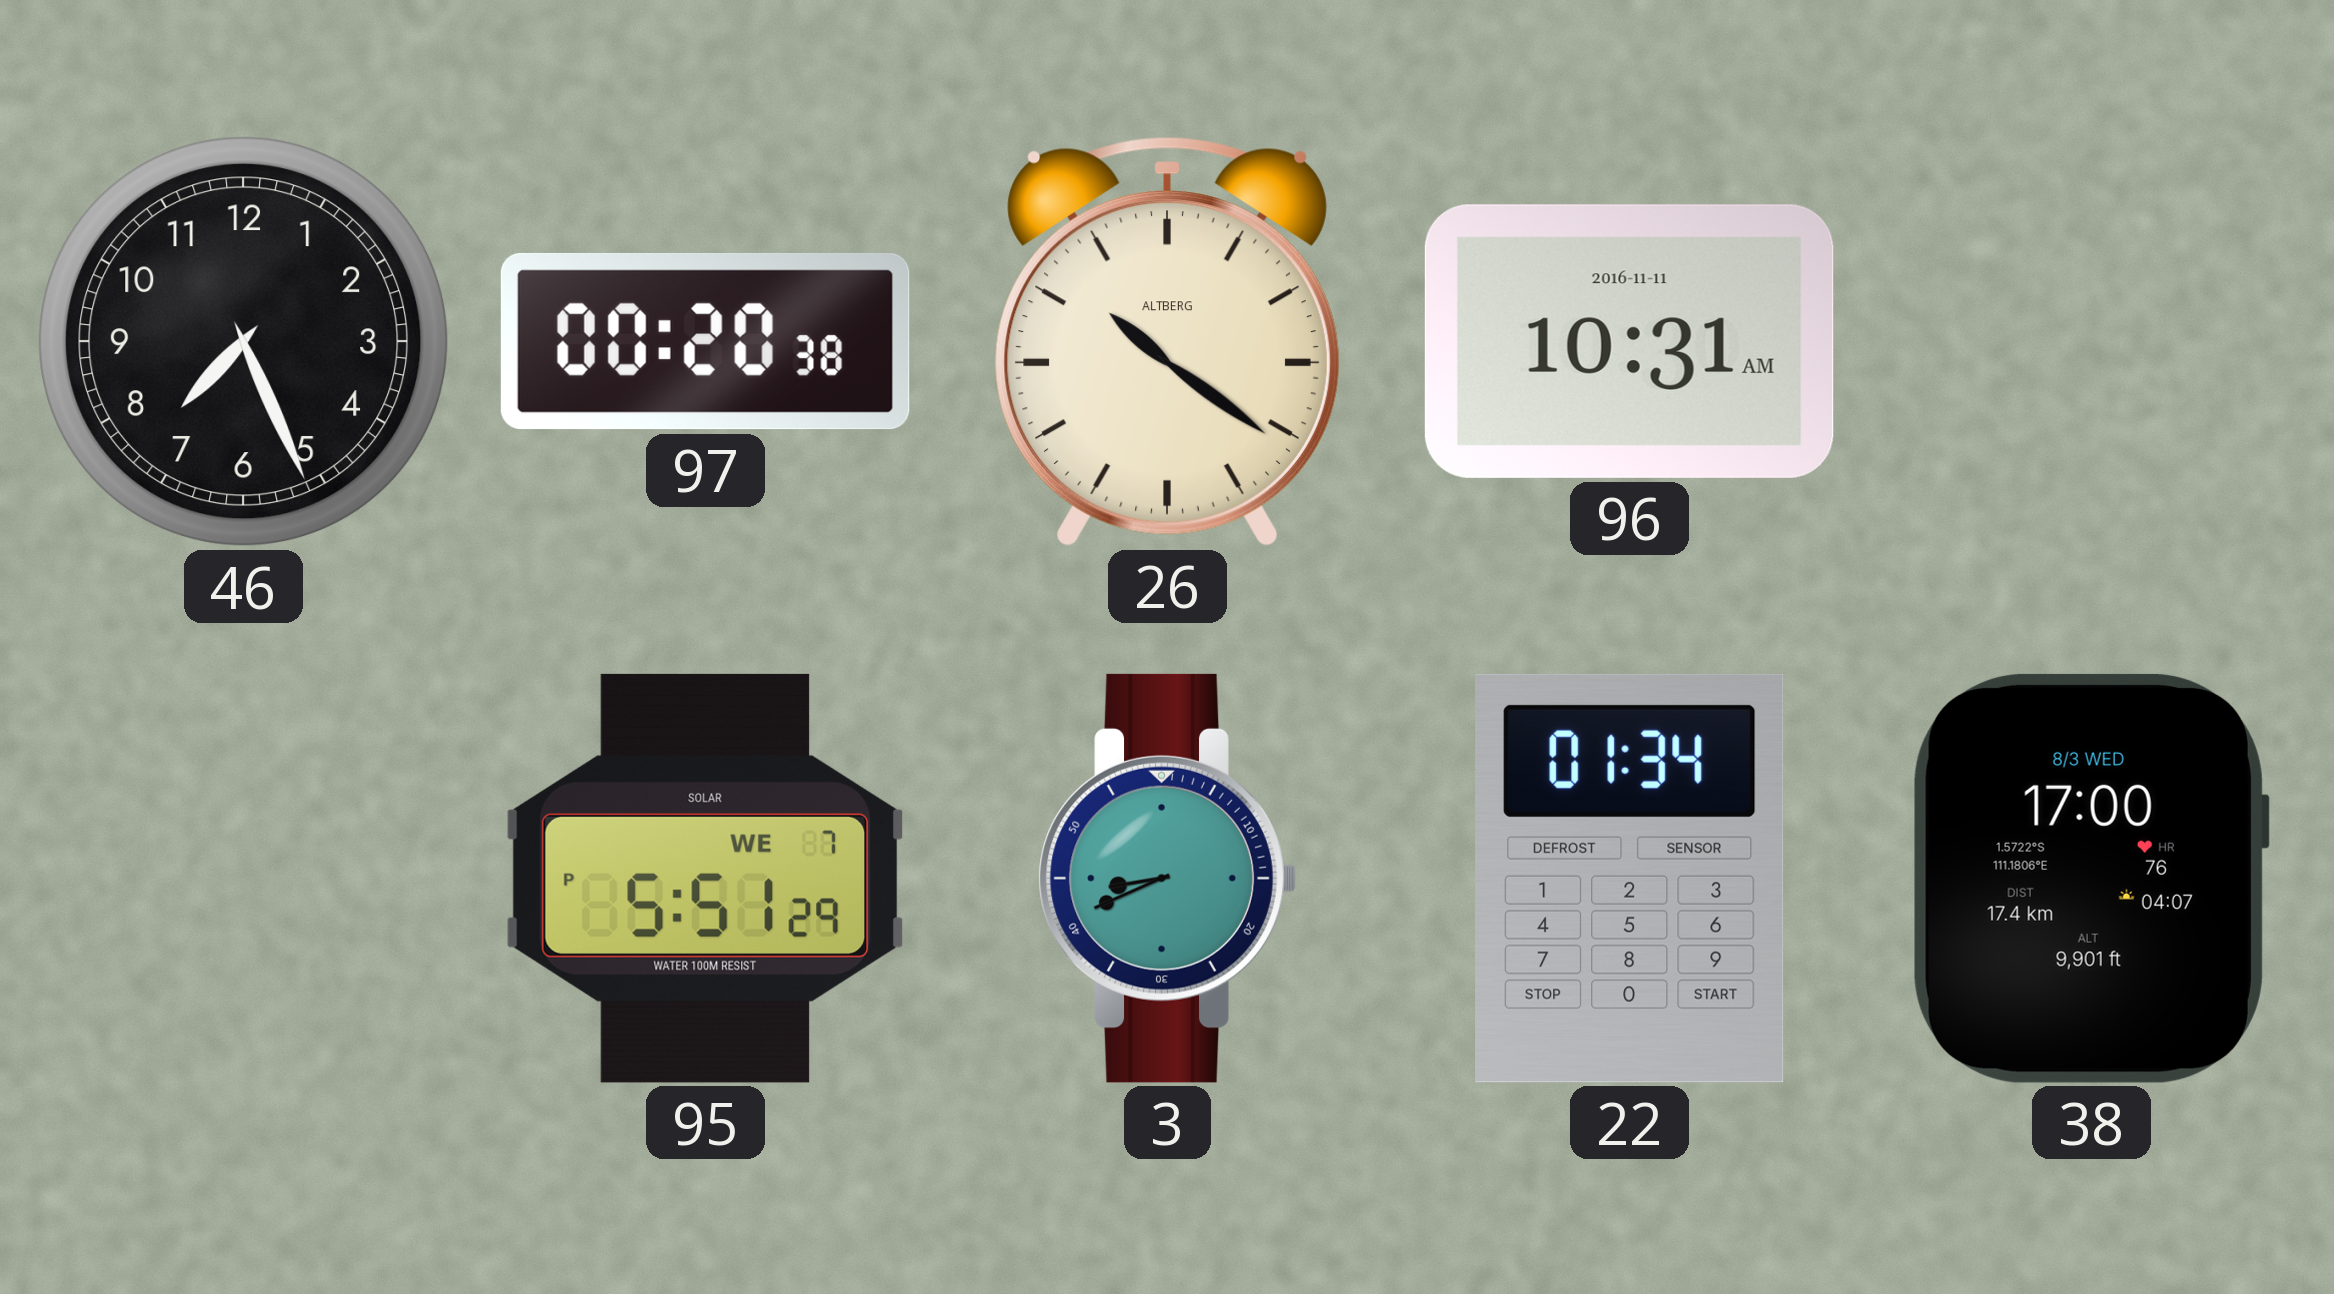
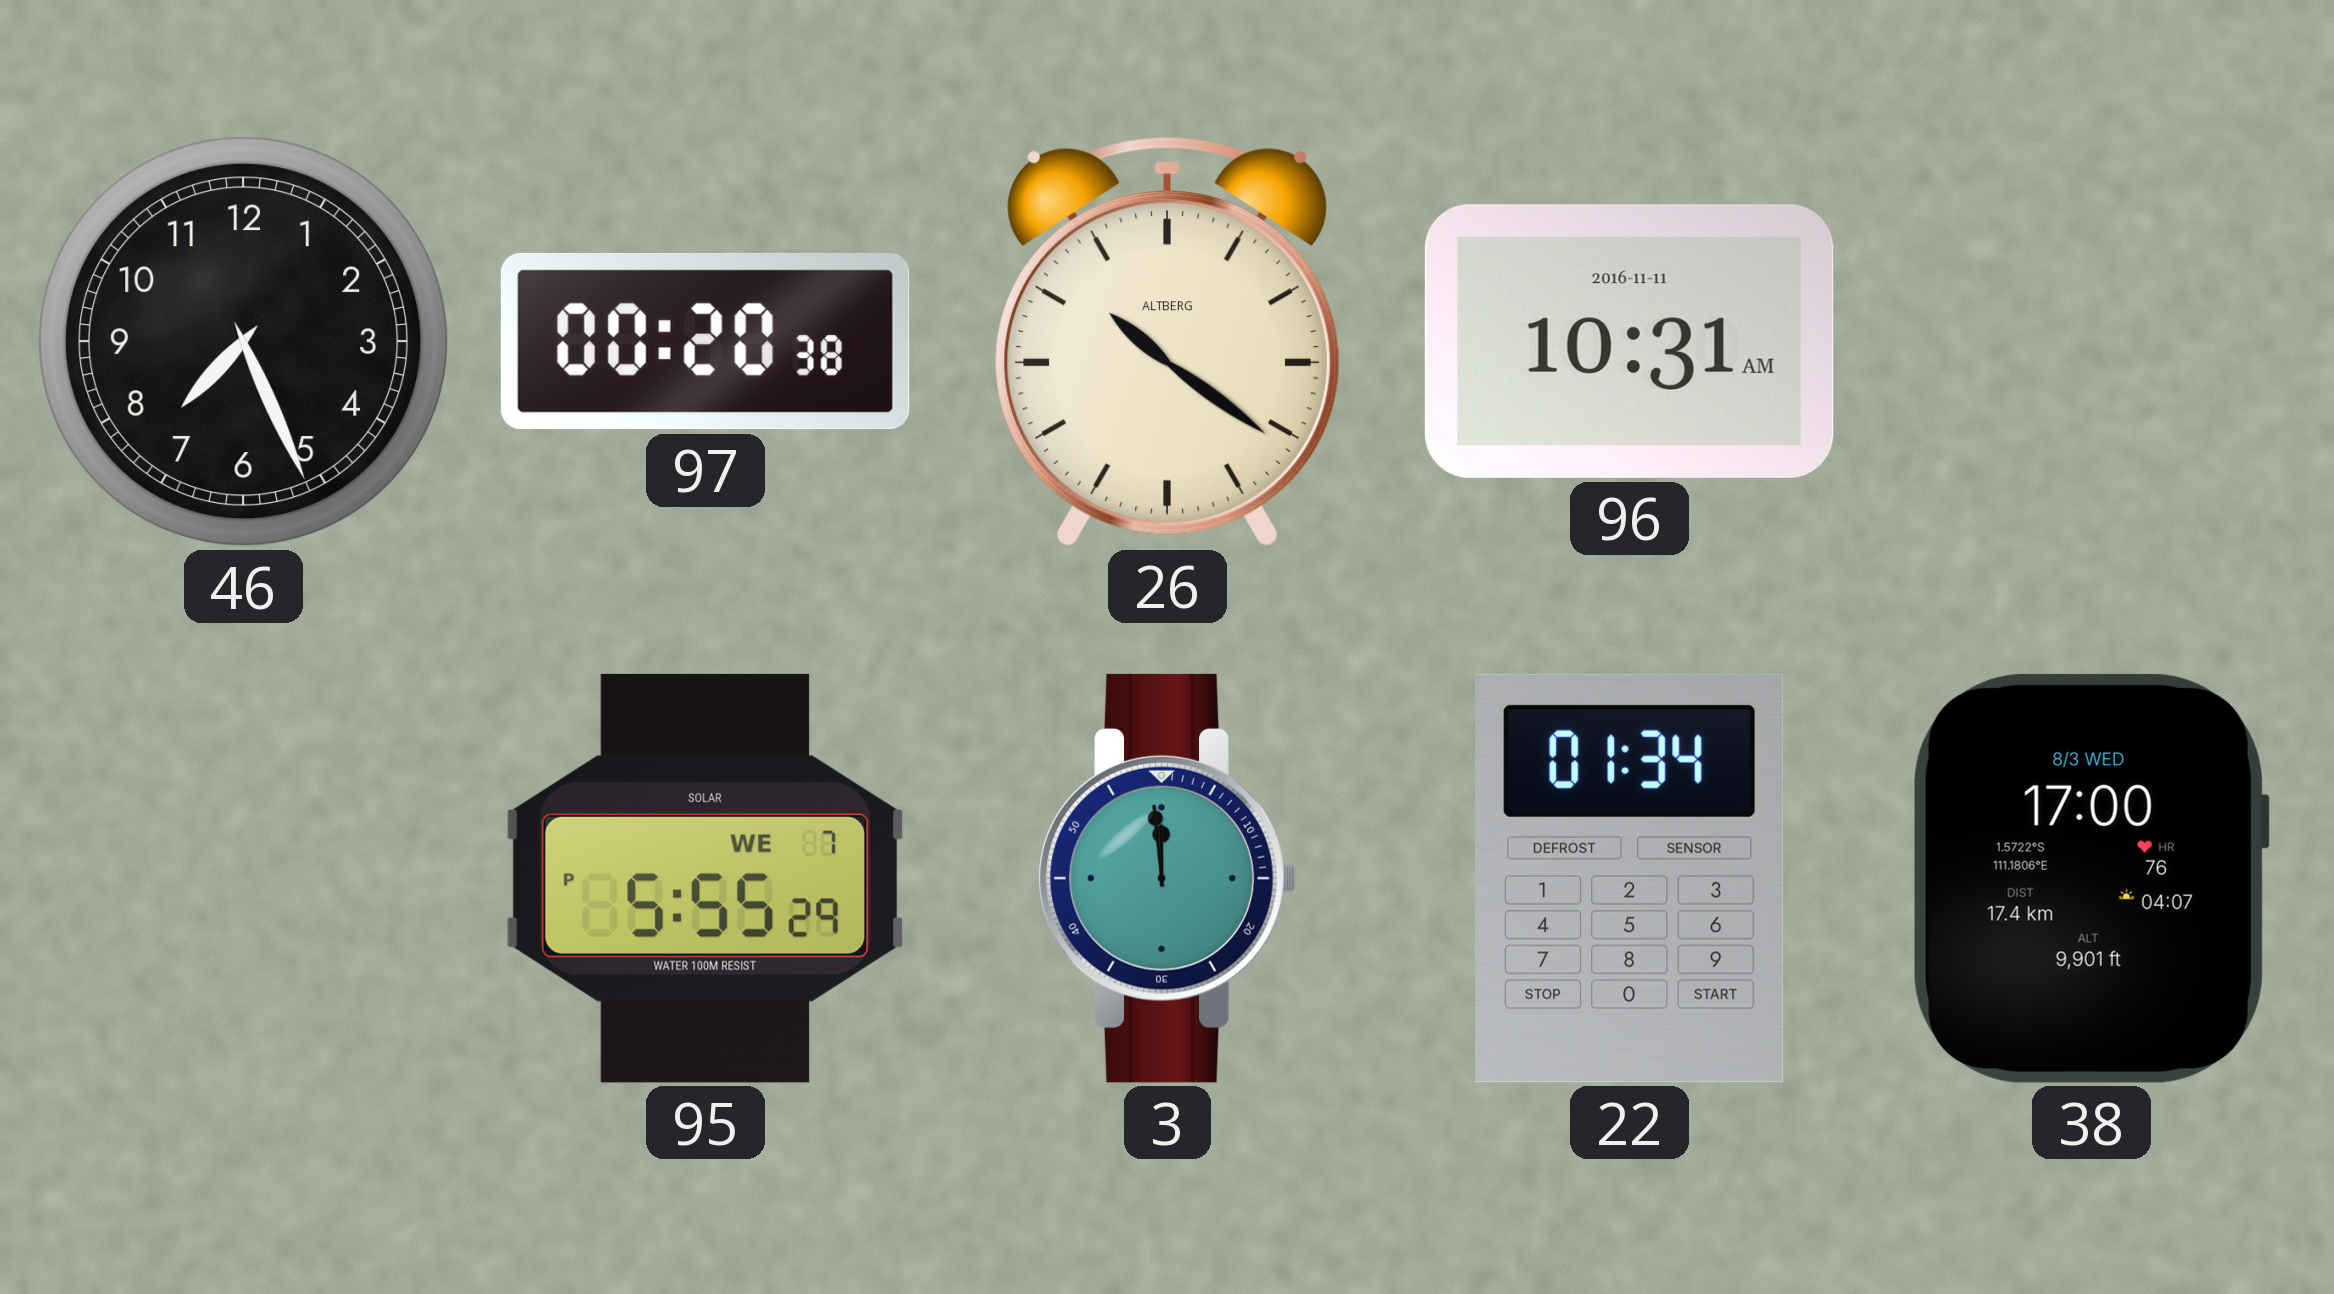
95: 5:51 -> 5:55 (706, 878)
3: 8:41 -> 11:59 (1167, 878)
